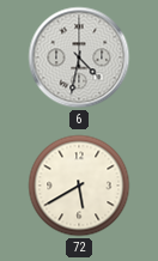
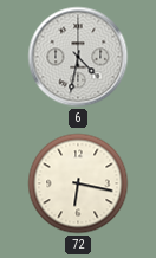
72: 5:40 -> 6:17 (78, 183)
